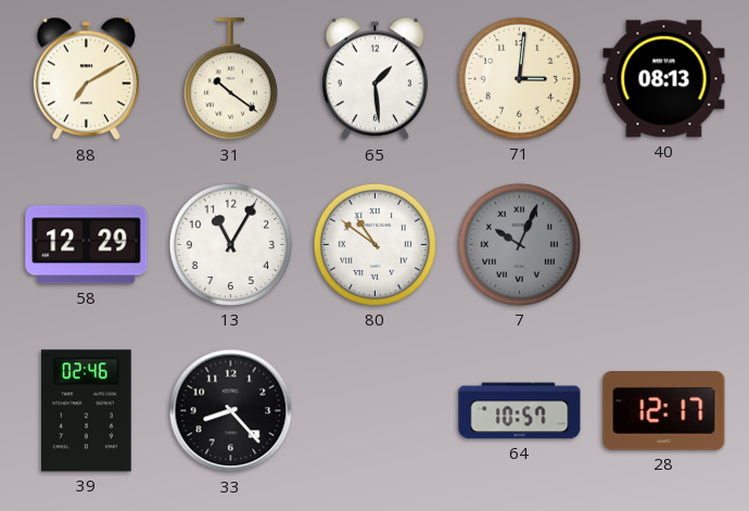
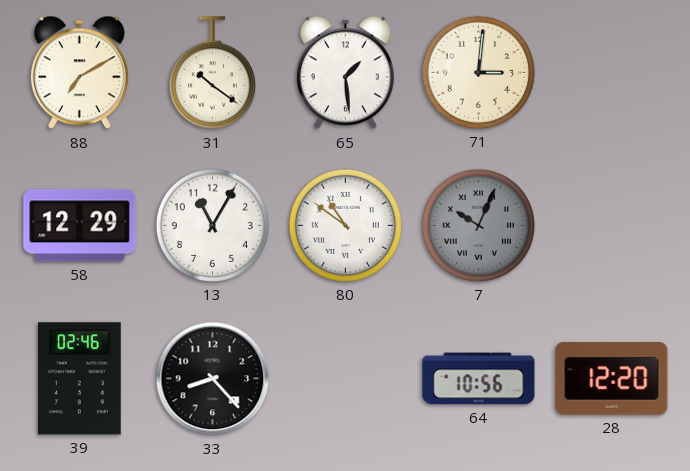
40: 08:13 -> none (664, 79)
64: 10:57 -> 10:56 (479, 379)
28: 12:17 -> 12:20 (612, 379)
